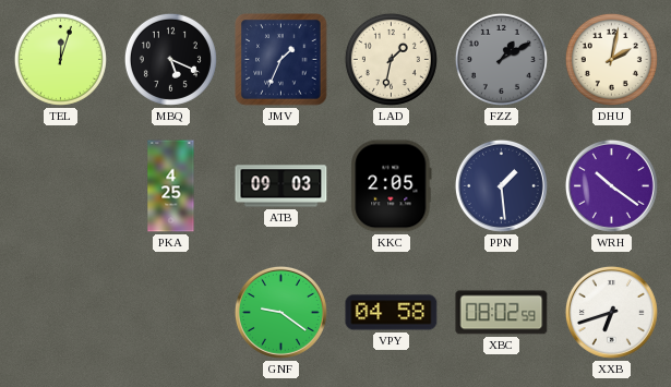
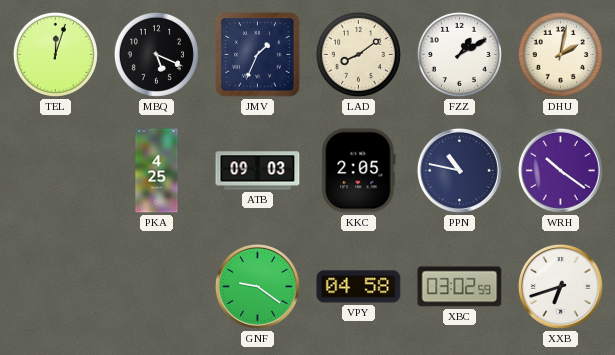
LAD: 1:32 -> 8:09 (358, 54)
FZZ dial: grey -> white (459, 54)
PPN: 1:29 -> 10:47 (459, 170)
XBC: 08:02 -> 03:02 (460, 287)
